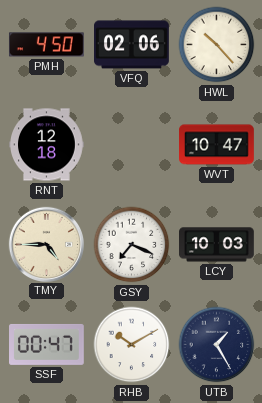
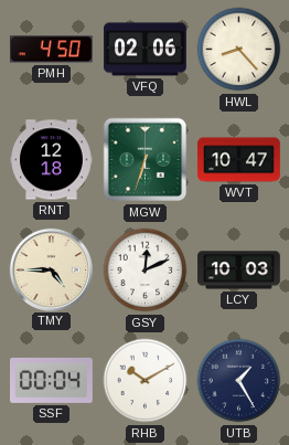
HWL: 10:23 -> 8:23 (239, 50)
MGW: none -> 6:33 (146, 160)
GSY: 7:19 -> 12:11 (146, 271)
SSF: 00:47 -> 00:04 (52, 380)
